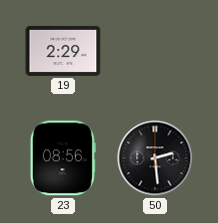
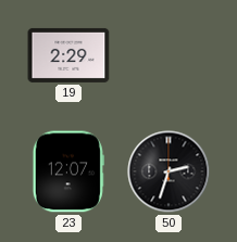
23: 08:56 -> 12:07 (68, 171)
50: 2:29 -> 2:33 (169, 171)
